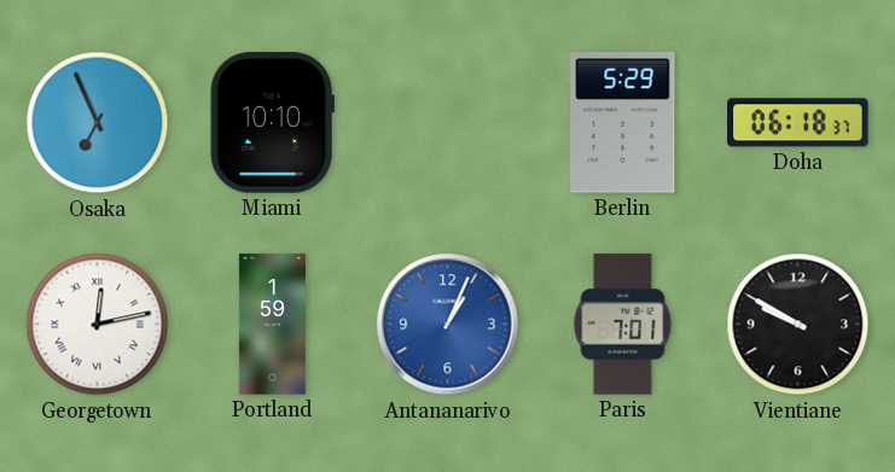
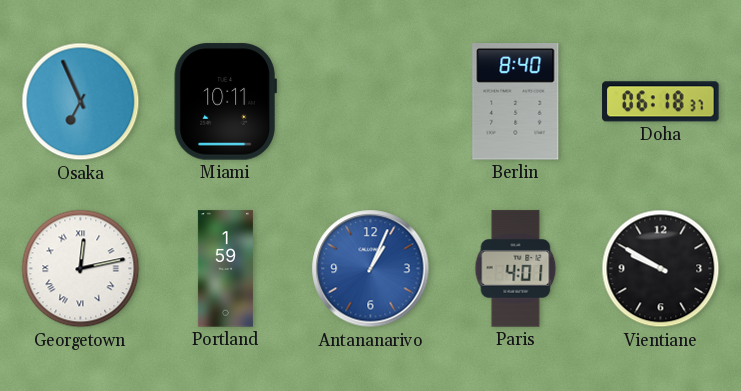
Miami: 10:10 -> 10:11 (225, 102)
Berlin: 5:29 -> 8:40 (516, 102)
Paris: 7:01 -> 4:01 (516, 269)
